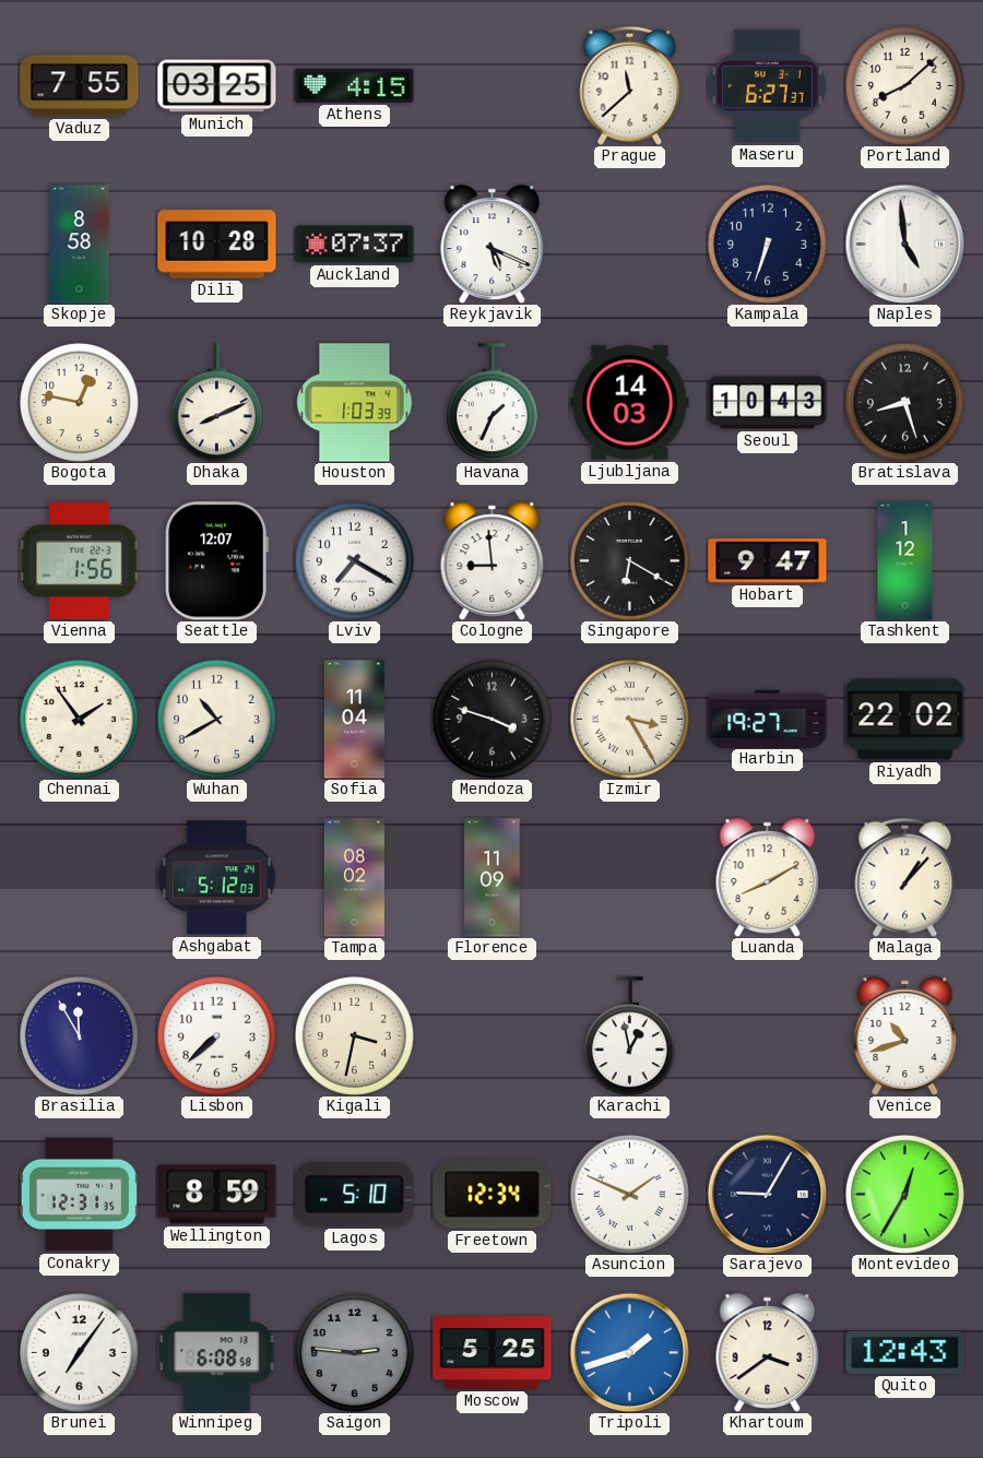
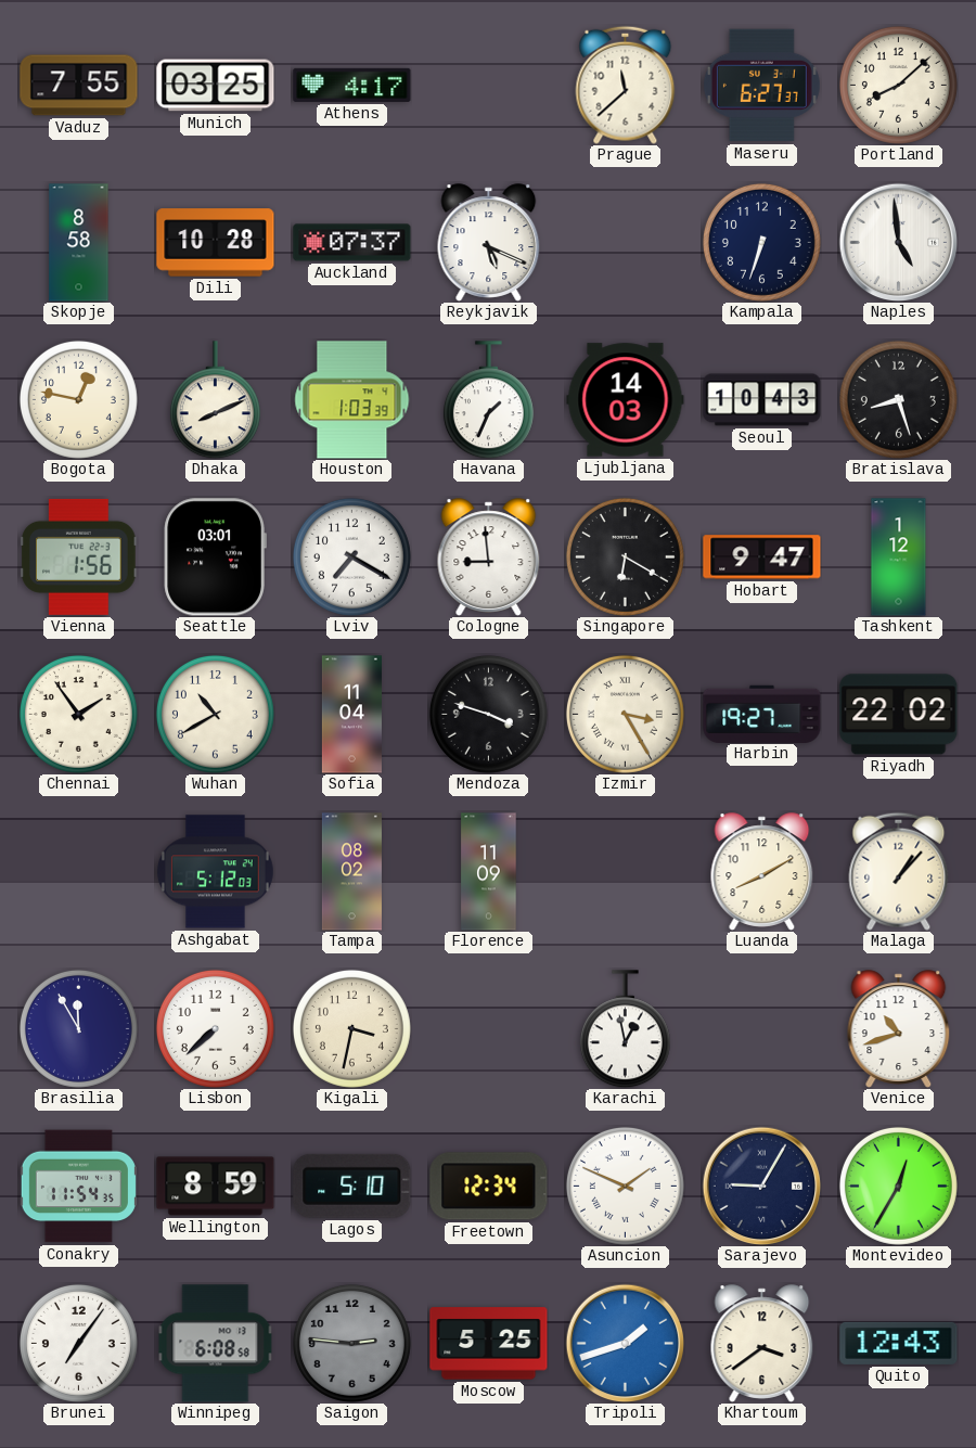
Athens: 4:15 -> 4:17 (352, 85)
Seattle: 12:07 -> 03:01 (215, 558)
Conakry: 12:31 -> 11:54 (78, 1187)
